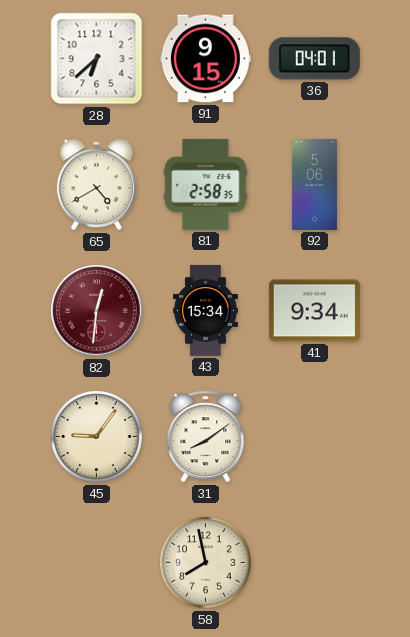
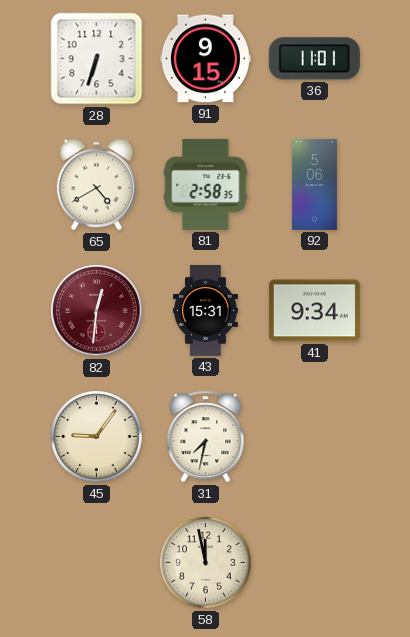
28: 6:38 -> 6:33 (97, 59)
36: 04:01 -> 11:01 (314, 59)
43: 15:34 -> 15:31 (205, 310)
31: 8:09 -> 7:32 (206, 437)
58: 7:58 -> 11:58 (206, 563)
